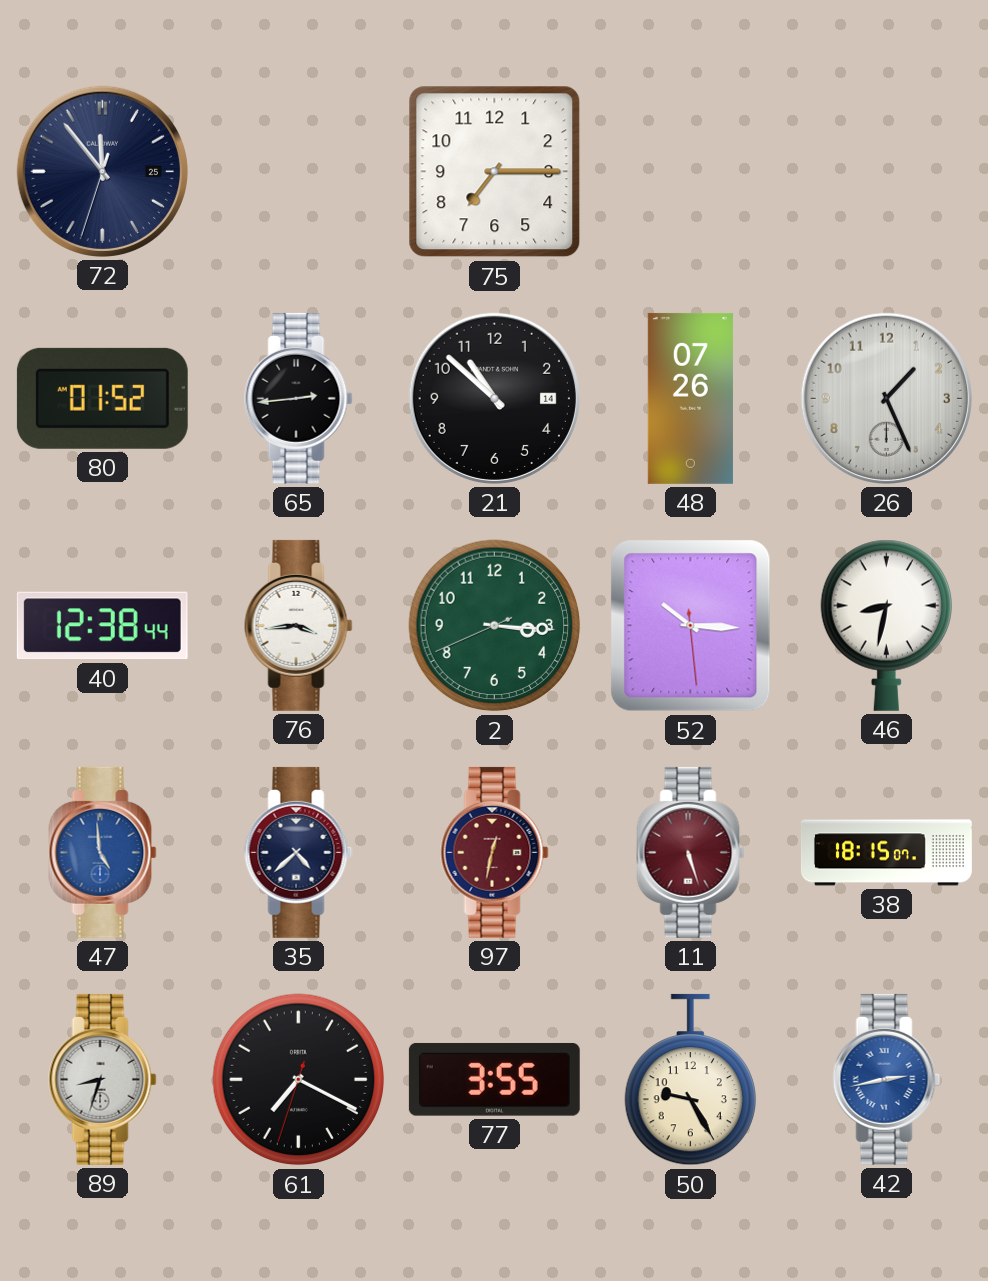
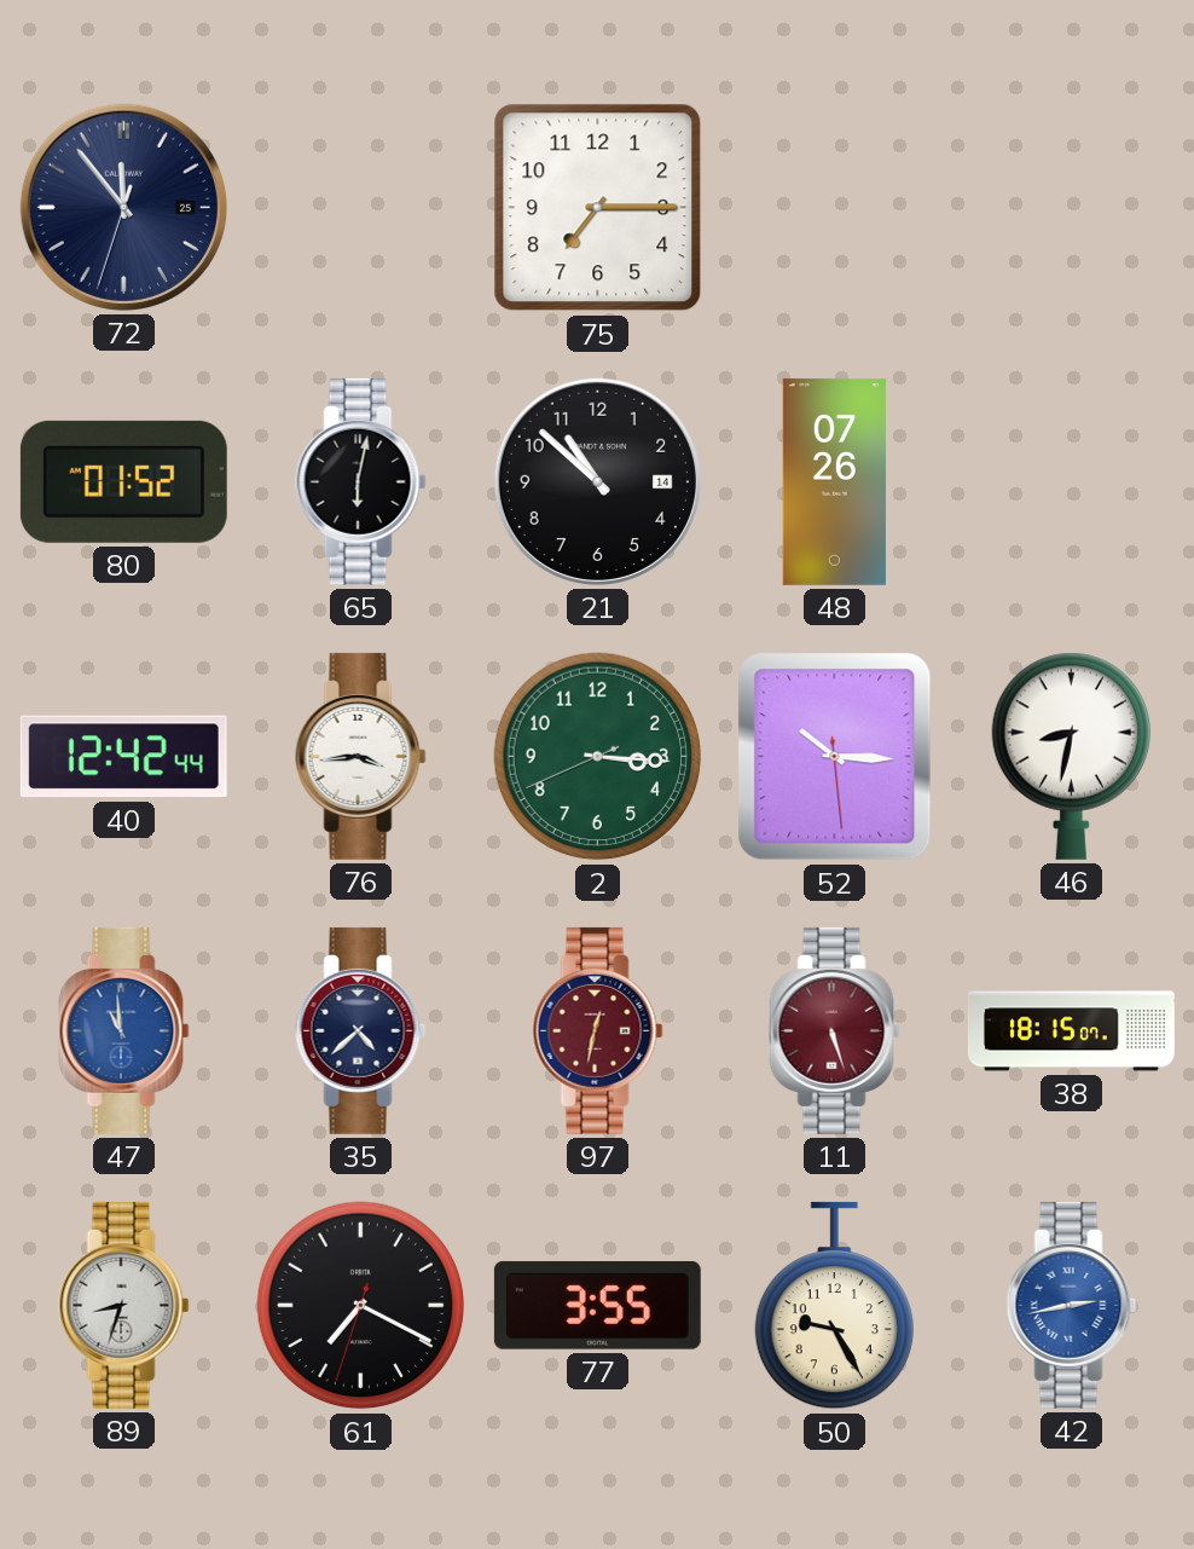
65: 2:44 -> 6:02 (361, 481)
26: 1:26 -> none (886, 398)
40: 12:38 -> 12:42 (123, 757)
47: 4:59 -> 10:59 (124, 1030)
